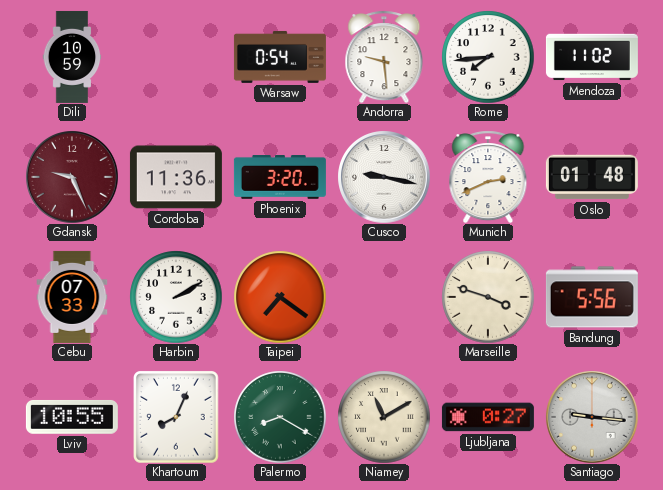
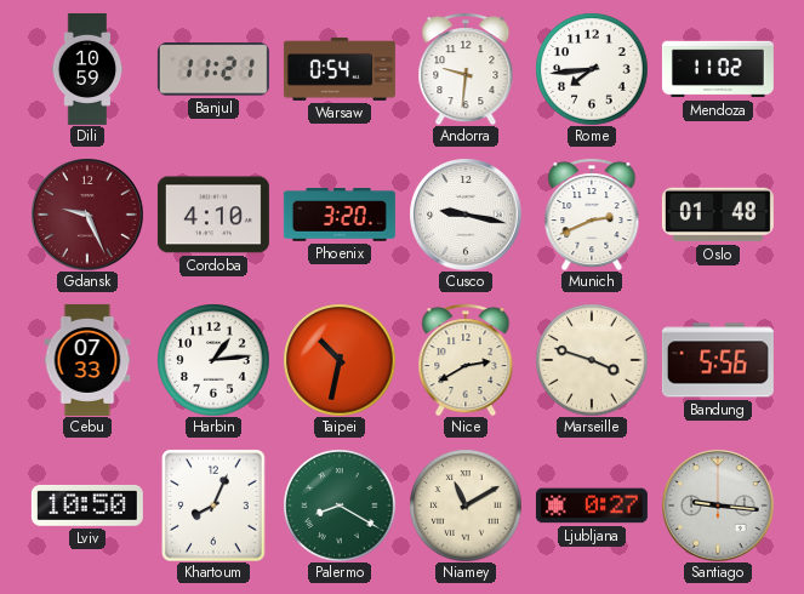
Banjul: none -> 11:21 (213, 69)
Andorra: 9:29 -> 9:31 (466, 69)
Cordoba: 11:36 -> 4:10 (213, 215)
Harbin: 2:10 -> 1:14 (213, 360)
Taipei: 7:21 -> 10:32 (340, 360)
Nice: none -> 2:40 (466, 360)
Lviv: 10:55 -> 10:50 (87, 506)
